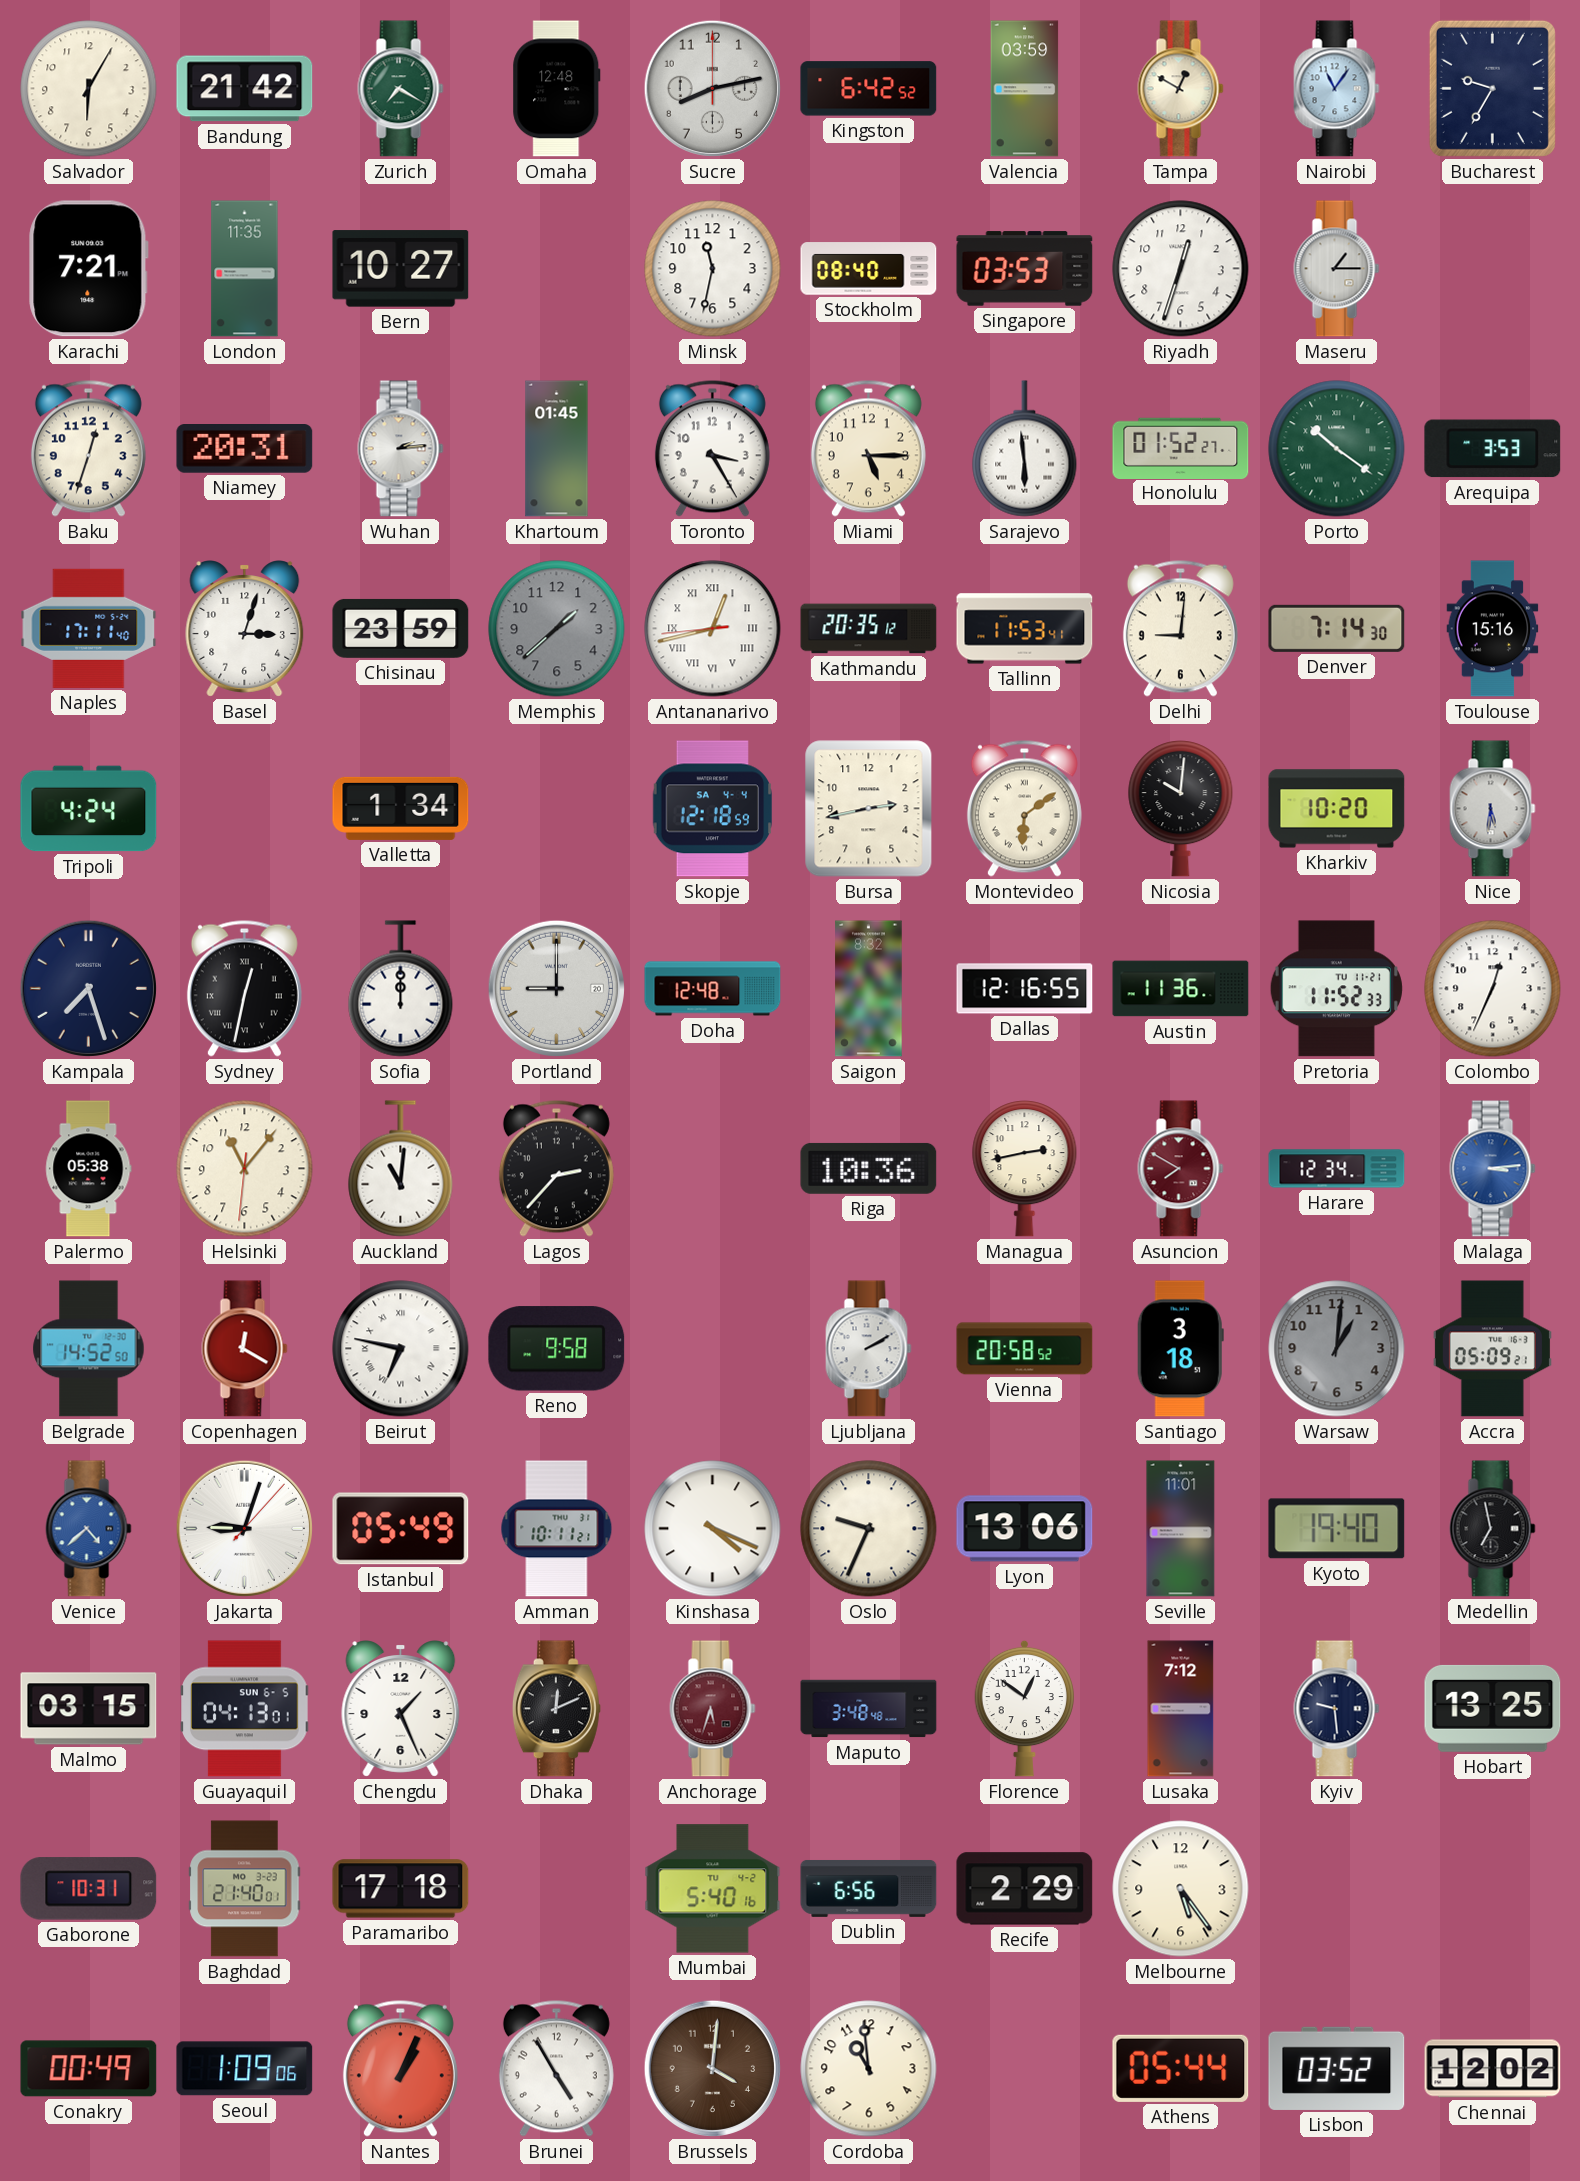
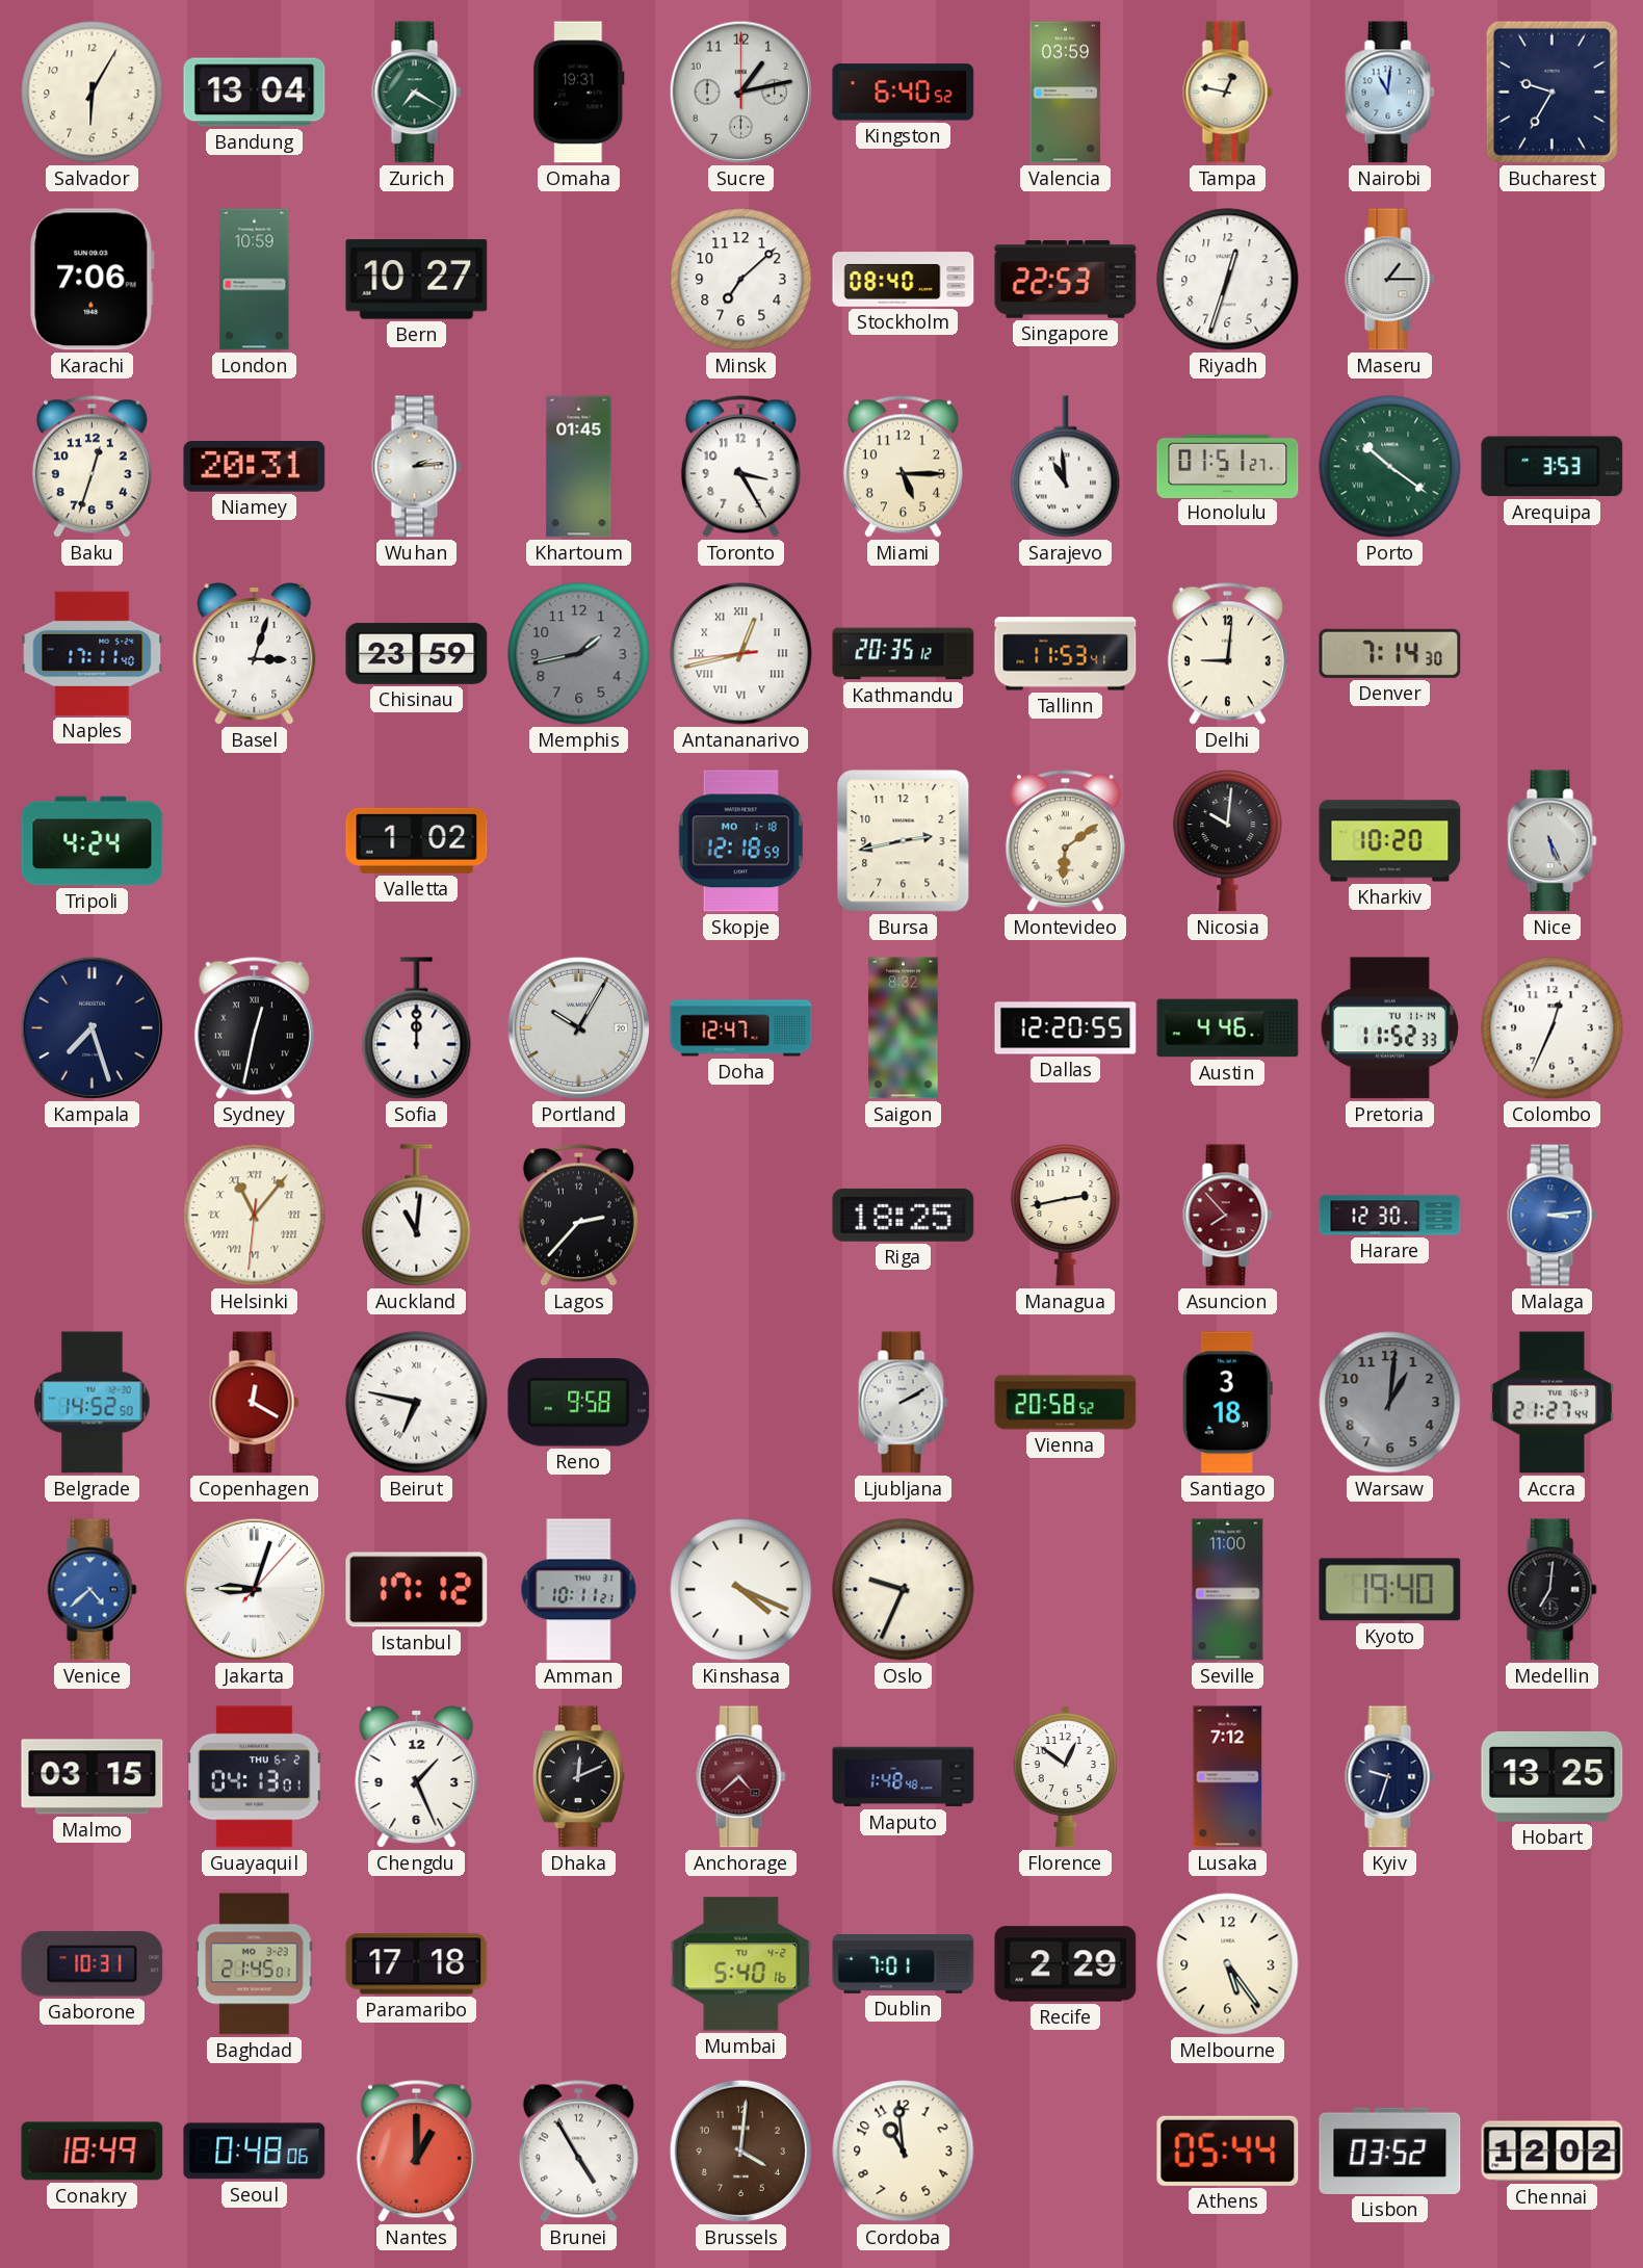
Bandung: 21:42 -> 13:04 (255, 93)
Omaha: 12:48 -> 19:31 (579, 93)
Sucre: 8:13 -> 1:13 (740, 92)
Kingston: 6:42 -> 6:40 (904, 93)
Tampa: 12:50 -> 12:47 (1228, 93)
Nairobi: 11:06 -> 11:01 (1390, 93)
Karachi: 7:21 -> 7:06 (93, 280)
London: 11:35 -> 10:59 (255, 280)
Minsk: 11:32 -> 7:08 (741, 280)
Singapore: 03:53 -> 22:53 (1066, 280)
Sarajevo: 5:59 -> 10:59 (1066, 467)
Honolulu: 01:52 -> 01:51 (1228, 466)
Memphis: 1:38 -> 1:43 (579, 654)
Toulouse: 15:16 -> none (1493, 629)
Valletta: 1:34 -> 1:02 (417, 840)
Skopje date: SA 4-4 -> MO 1-18 (741, 841)
Nice: 5:31 -> 5:26 (1553, 841)
Portland: 9:00 -> 10:05 (578, 1027)
Doha: 12:48 -> 12:47 (741, 1028)
Dallas: 12:16 -> 12:20 (1066, 1028)
Austin: 11:36 -> 4:46 (1228, 1028)
Pretoria date: TU 11-21 -> TU 11-14 (1389, 1028)
Palermo: 05:38 -> none (89, 1169)
Helsinki numerals: Arabic -> Roman (255, 1216)
Riga: 10:36 -> 18:25 (904, 1215)
Asuncion: 7:50 -> 7:53 (1228, 1216)
Harare: 12:34 -> 12:30 (1390, 1216)
Accra: 05:09 -> 21:27 (1551, 1403)
Istanbul: 05:49 -> 17:12 (417, 1590)
Lyon: 13:06 -> none (1025, 1529)
Seville: 11:01 -> 11:00 (1228, 1590)
Medellin: 6:58 -> 7:01 (1553, 1590)
Guayaquil date: SUN 6-5 -> THU 6-2 (255, 1777)
Anchorage: 5:33 -> 4:38 (741, 1777)
Maputo: 3:48 -> 1:48 (904, 1777)
Kyiv: 9:29 -> 9:33 (1390, 1777)
Baghdad: 21:40 -> 21:45 (255, 1964)
Dublin: 6:56 -> 7:01 (904, 1963)
Conakry: 00:49 -> 18:49 (93, 2152)
Seoul: 1:09 -> 0:48 (255, 2152)
Nantes: 1:04 -> 1:00 (416, 2150)
